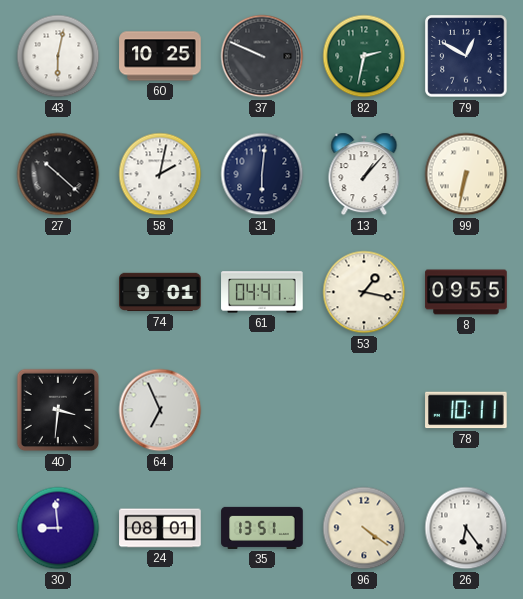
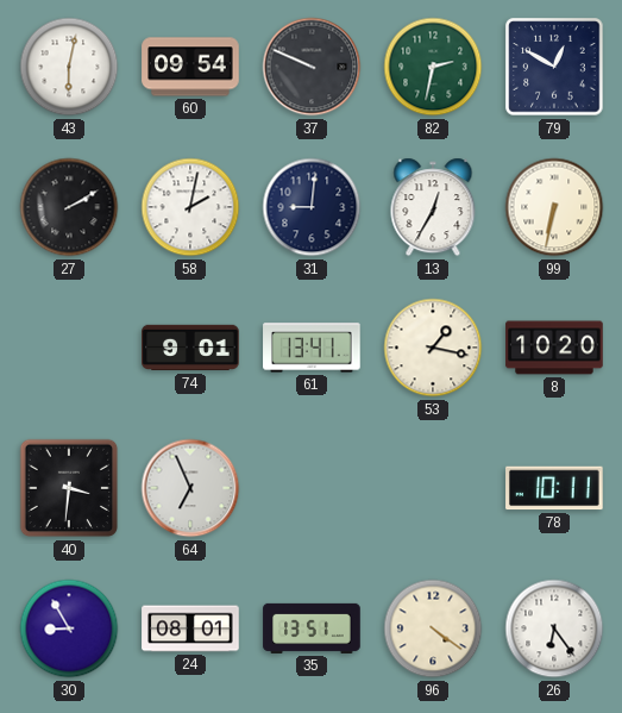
60: 10:25 -> 09:54 (190, 67)
27: 10:22 -> 2:10 (69, 207)
31: 6:01 -> 9:01 (312, 207)
13: 1:07 -> 12:35 (433, 207)
61: 04:41 -> 13:41 (312, 348)
8: 09:55 -> 10:20 (554, 348)
30: 8:59 -> 8:55 (69, 628)
